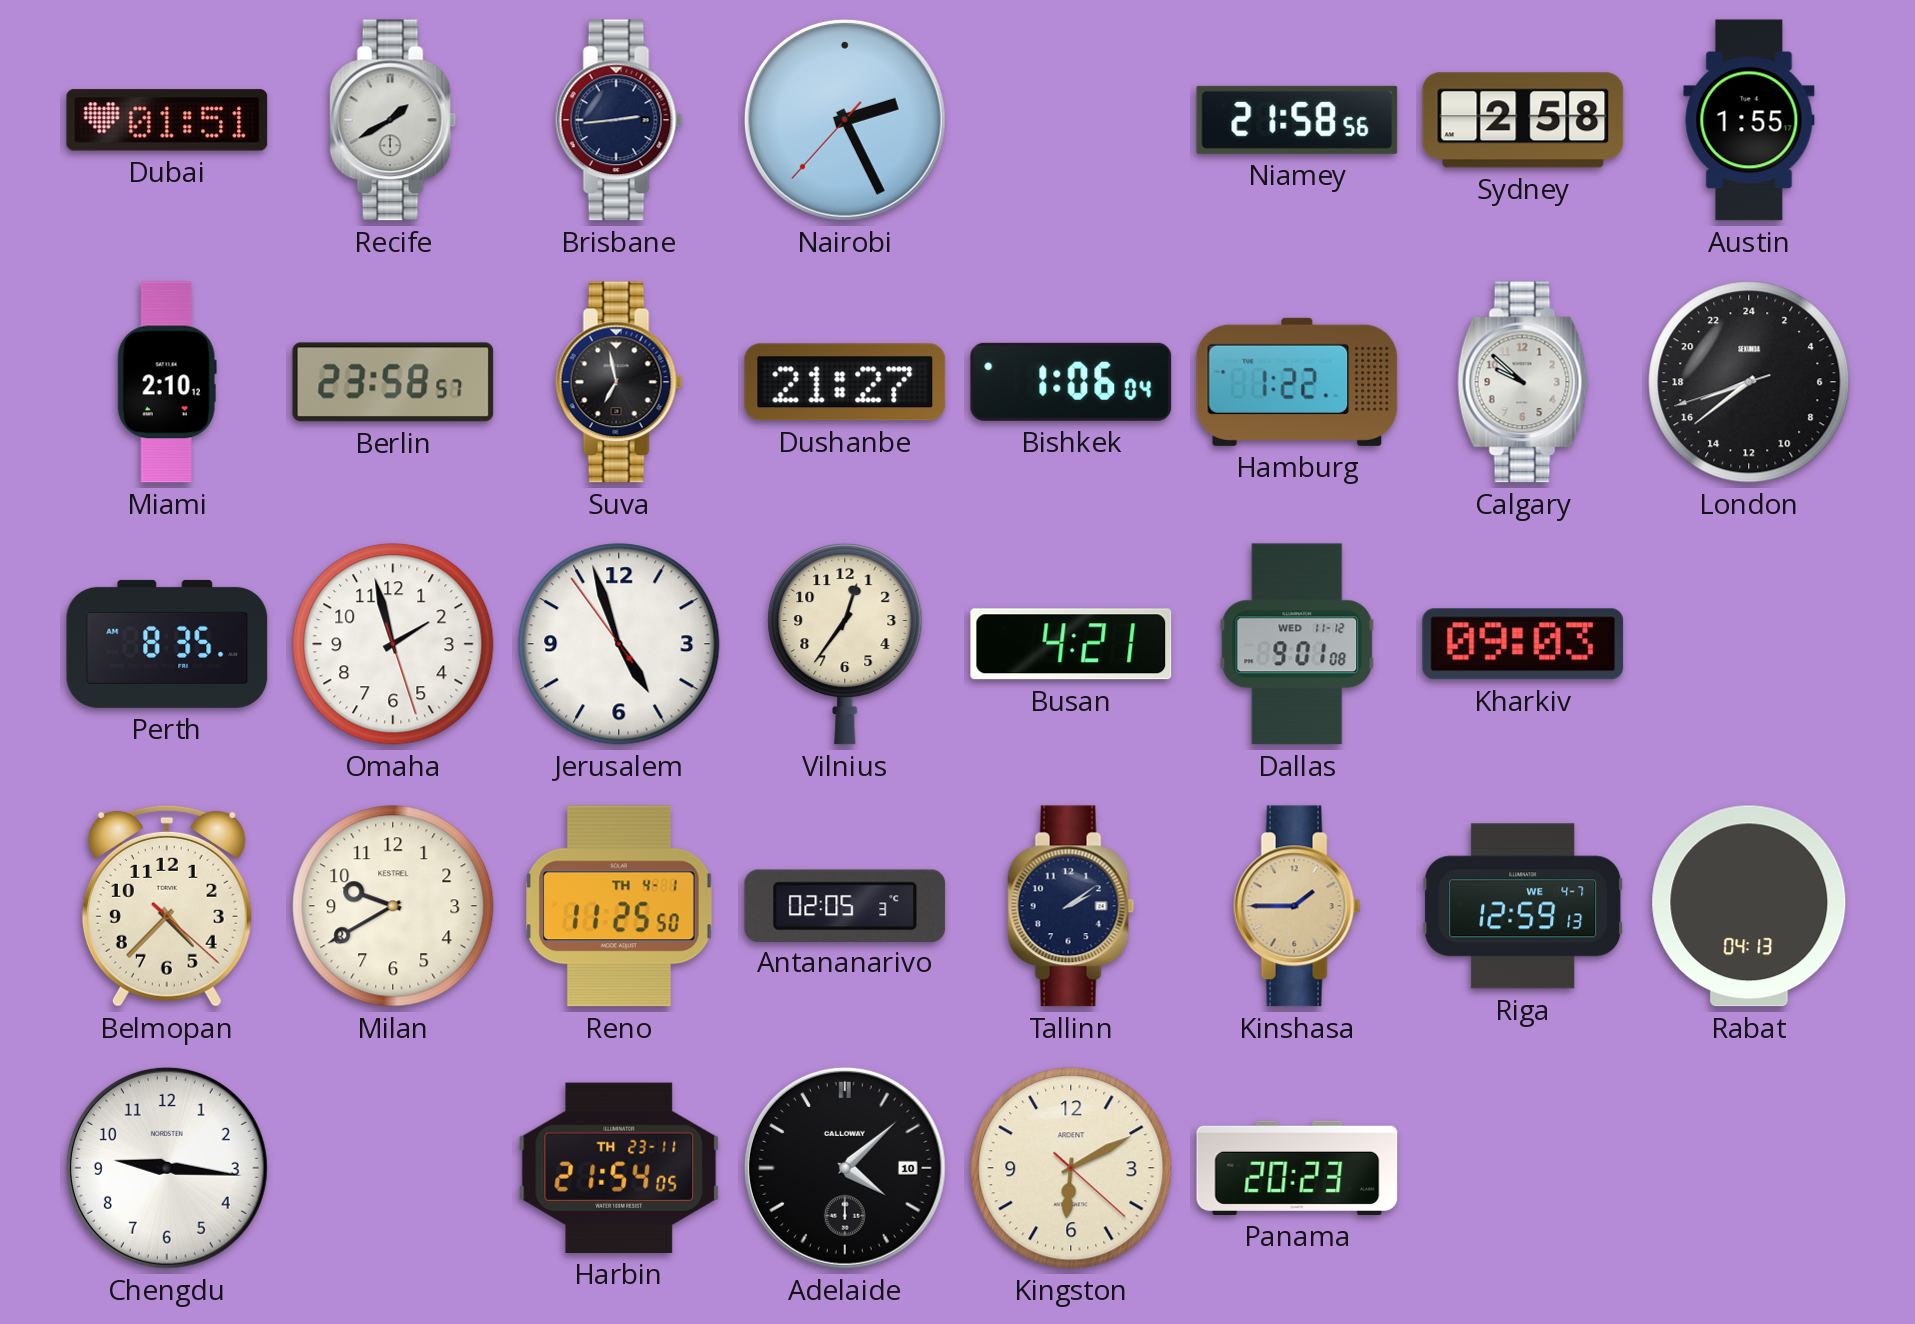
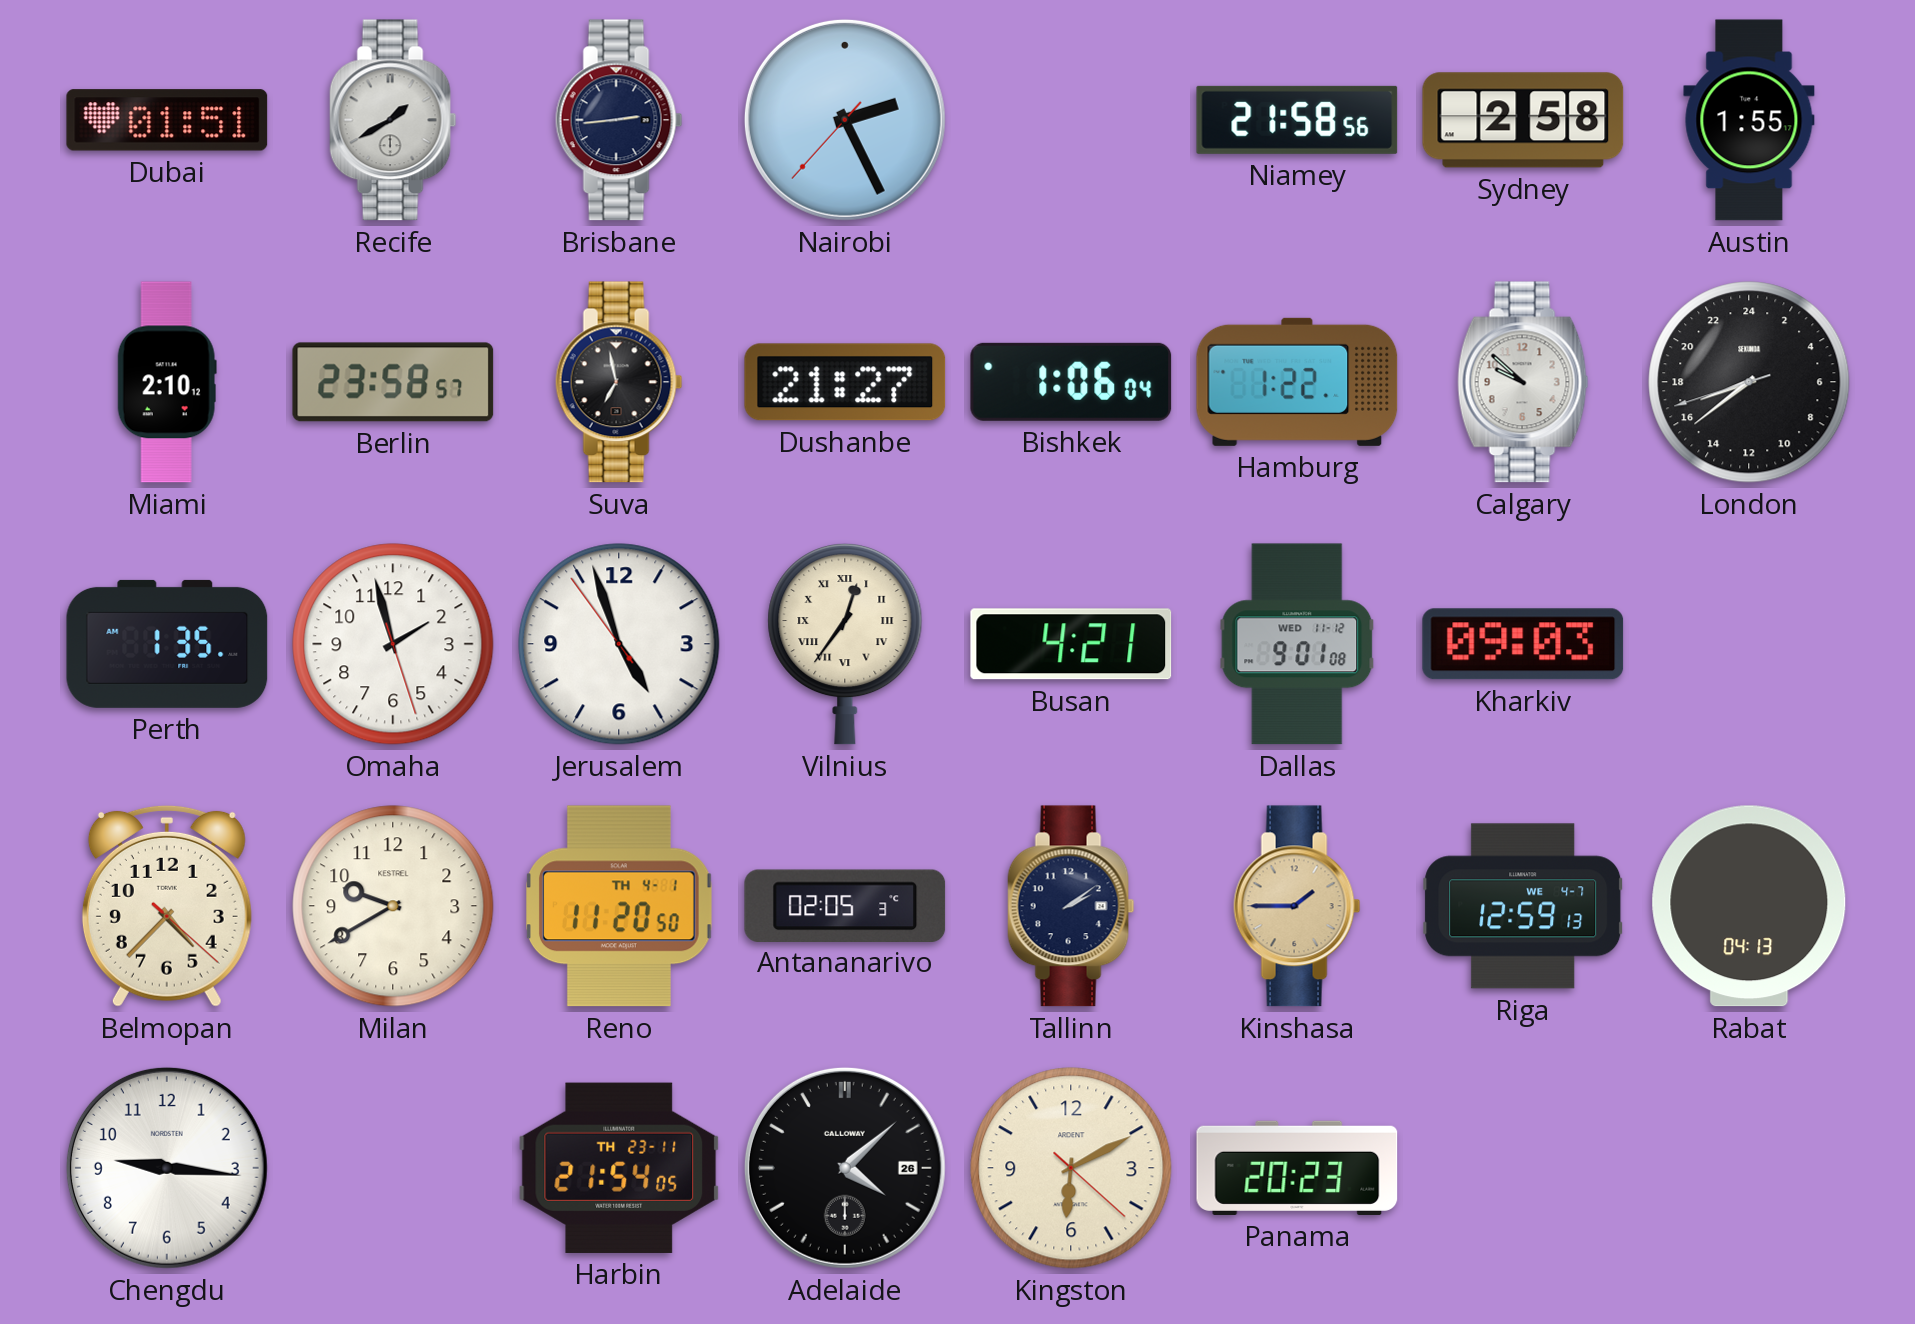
Perth: 8:35 -> 1:35 (167, 644)
Vilnius numerals: Arabic -> Roman (845, 644)
Reno: 11:25 -> 11:20 (620, 906)
Adelaide date: 10 -> 26 (845, 1168)
